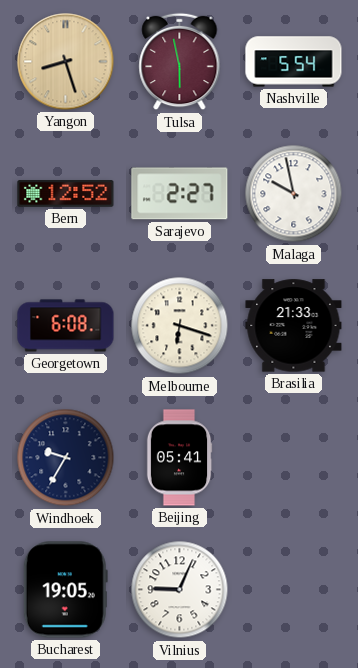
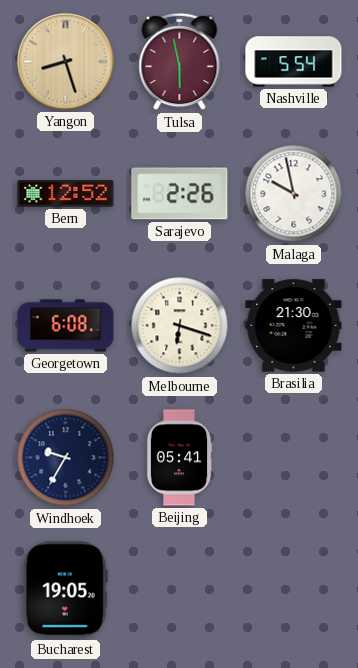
Sarajevo: 2:27 -> 2:26 (180, 194)
Brasilia: 21:33 -> 21:30 (294, 326)
Vilnius: 9:04 -> none (180, 590)
